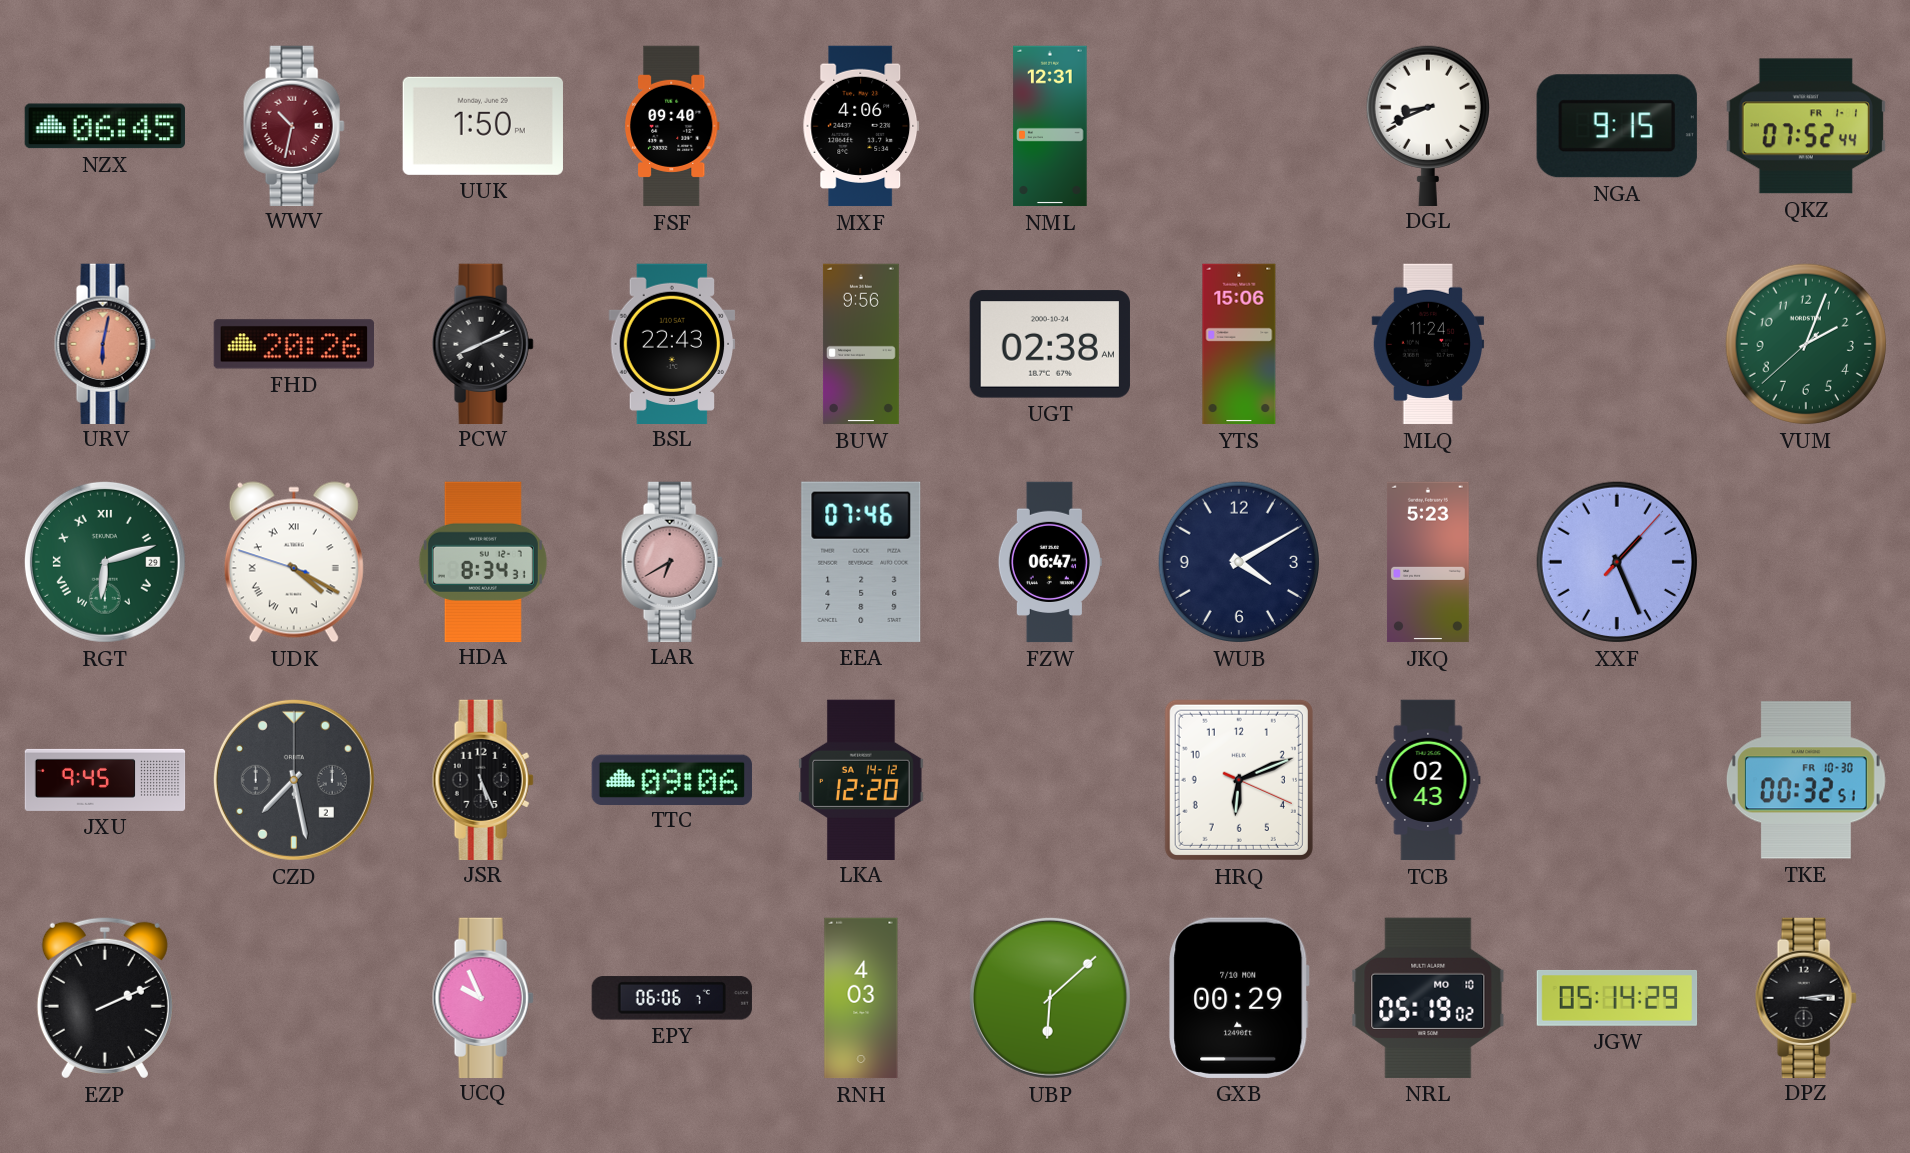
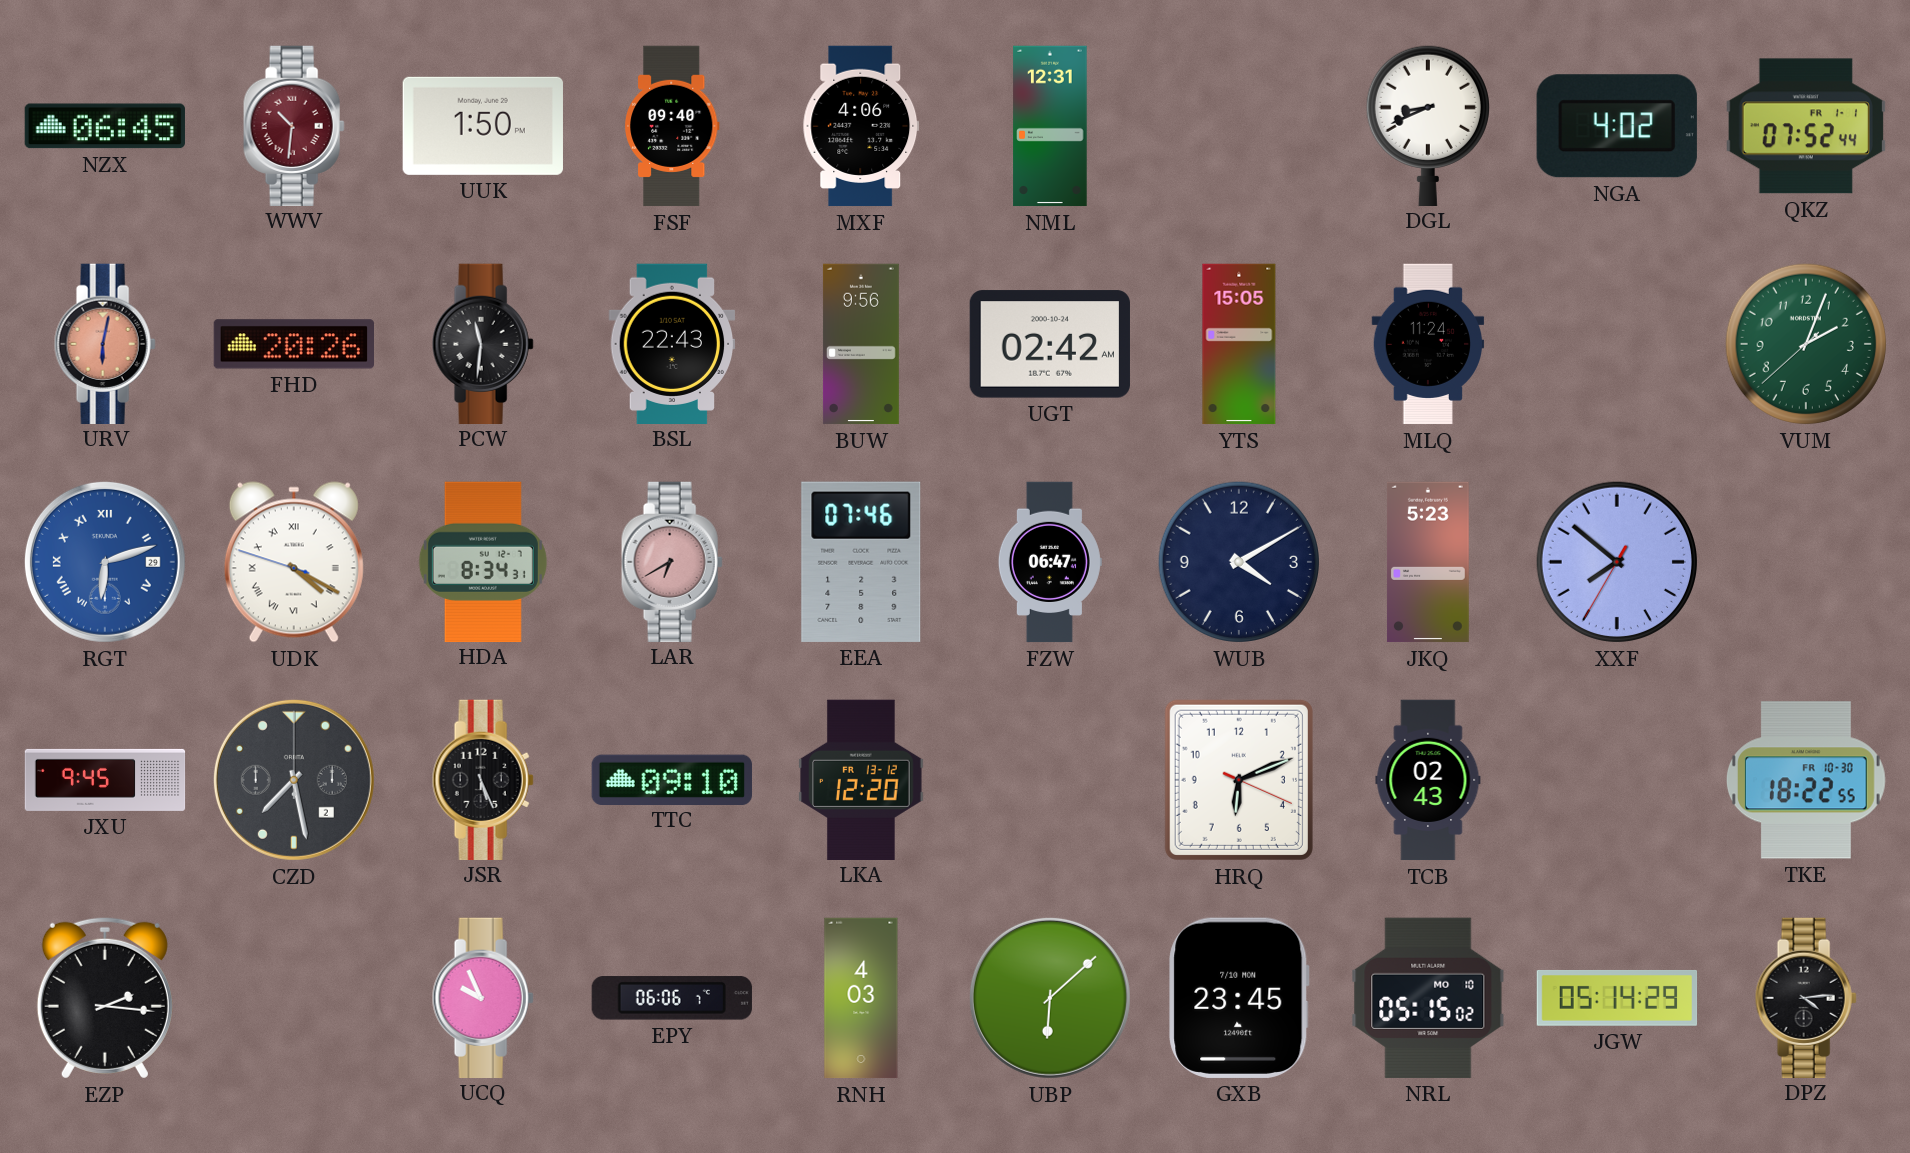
WWV: 10:32 -> 10:31 (294, 125)
NGA: 9:15 -> 4:02 (1617, 126)
PCW: 8:11 -> 11:31 (483, 343)
UGT: 02:38 -> 02:42 (1050, 344)
YTS: 15:06 -> 15:05 (1239, 344)
RGT dial: green -> blue (105, 562)
XXF: 1:26 -> 7:51 (1617, 562)
TTC: 09:06 -> 09:10 (672, 779)
LKA date: SA 14-12 -> FR 13-12 (861, 779)
TKE: 00:32 -> 18:22 (1806, 780)
EZP: 2:11 -> 2:16 (105, 998)
GXB: 00:29 -> 23:45 (1239, 998)
NRL: 05:19 -> 05:15 (1428, 998)
DPZ: 3:14 -> 4:14 (1806, 997)
